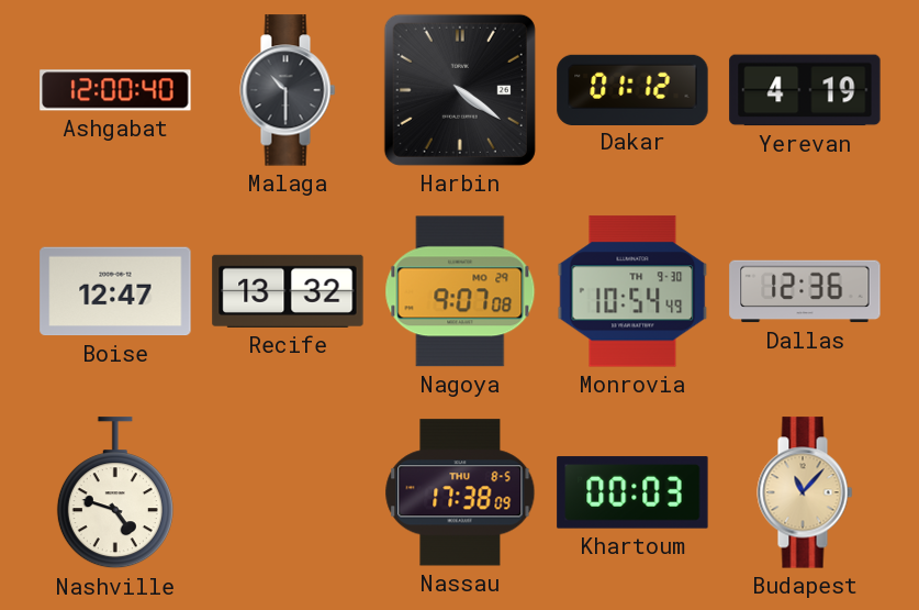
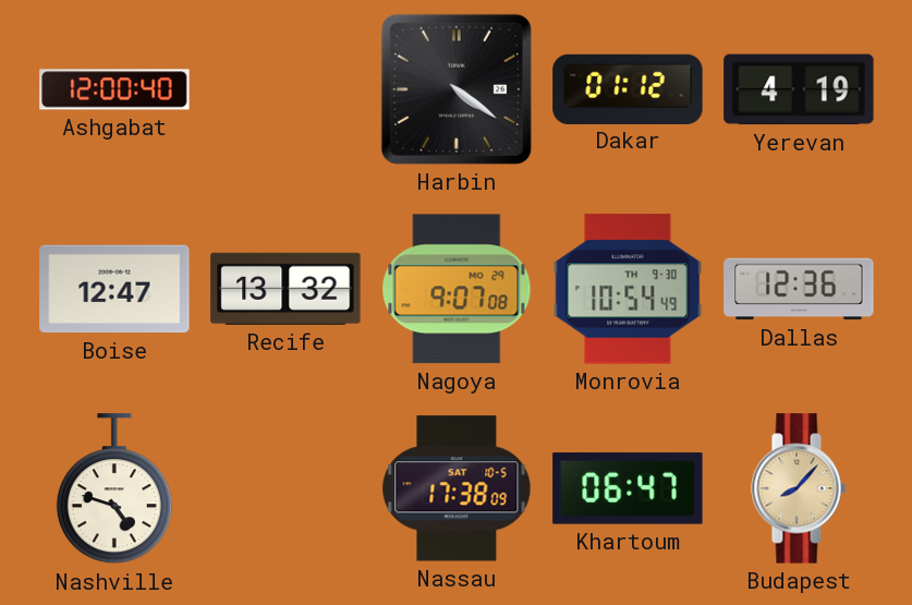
Malaga: 10:30 -> none (288, 90)
Nassau date: THU 8-5 -> SAT 10-5 (457, 488)
Khartoum: 00:03 -> 06:47 (628, 488)
Budapest: 11:07 -> 8:07 (799, 488)
